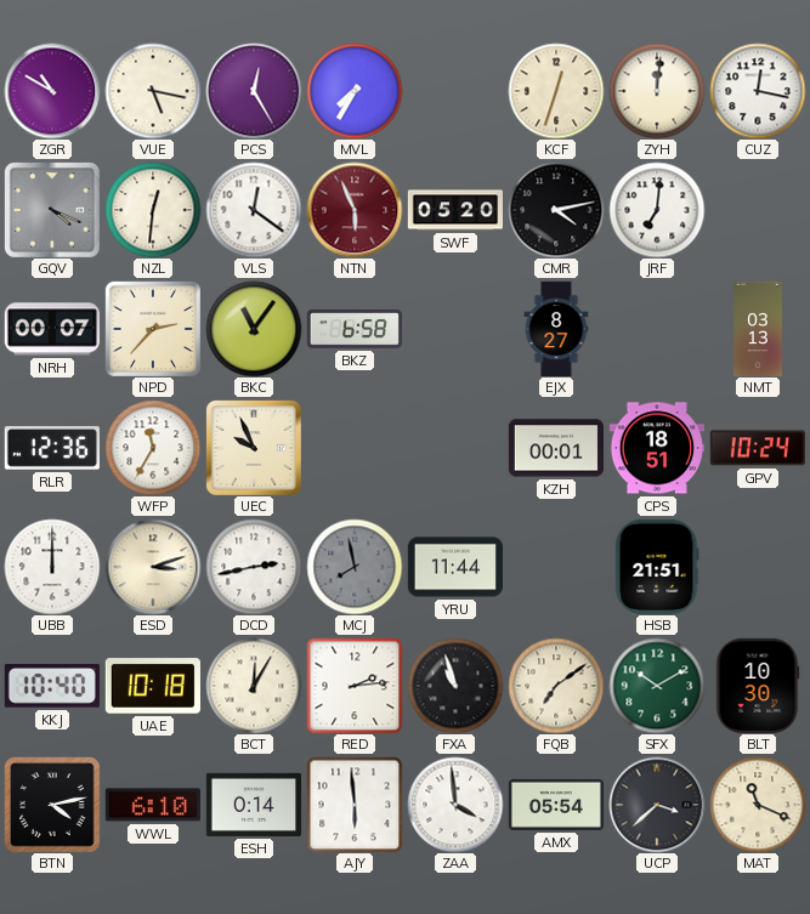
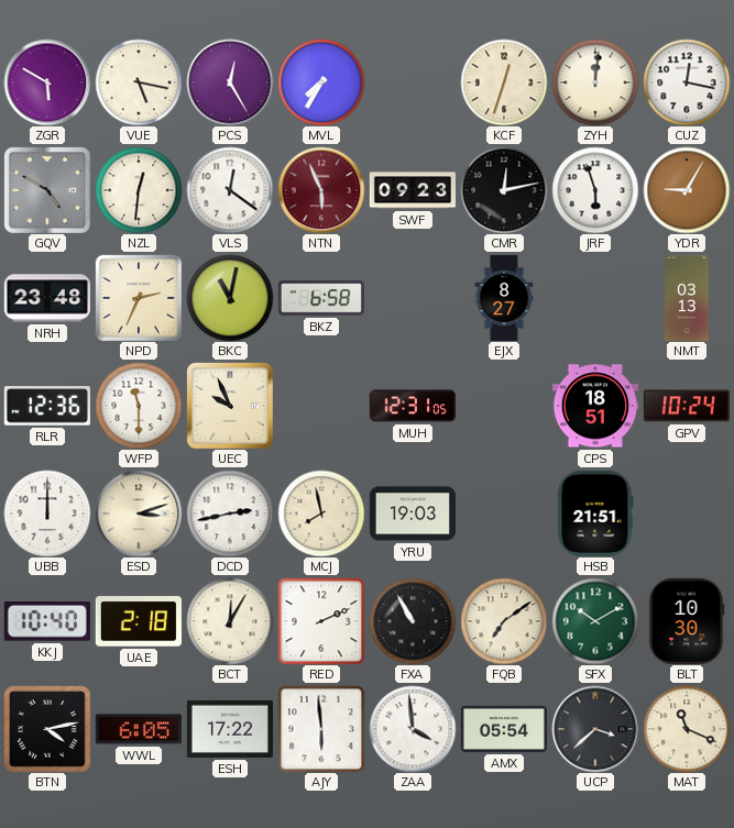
ZGR: 10:50 -> 5:50 (47, 82)
GQV: 4:19 -> 4:50 (47, 190)
SWF: 05:20 -> 09:23 (412, 190)
CMR: 4:13 -> 12:13 (504, 190)
JRF: 7:01 -> 5:57 (595, 190)
YDR: none -> 9:05 (687, 190)
NRH: 00:07 -> 23:48 (47, 298)
NPD: 2:37 -> 2:34 (139, 298)
BKC: 11:06 -> 11:02 (230, 298)
WFP: 11:35 -> 11:30 (139, 406)
MUH: none -> 12:31 (413, 406)
KZH: 00:01 -> none (555, 448)
MCJ dial: grey -> cream (321, 514)
YRU: 11:44 -> 19:03 (412, 514)
UAE: 10:18 -> 2:18 (139, 621)
RED: 2:14 -> 2:11 (321, 621)
FXA: 10:57 -> 10:55 (413, 621)
WWL: 6:10 -> 6:05 (139, 729)
ESH: 0:14 -> 17:22 (229, 729)
